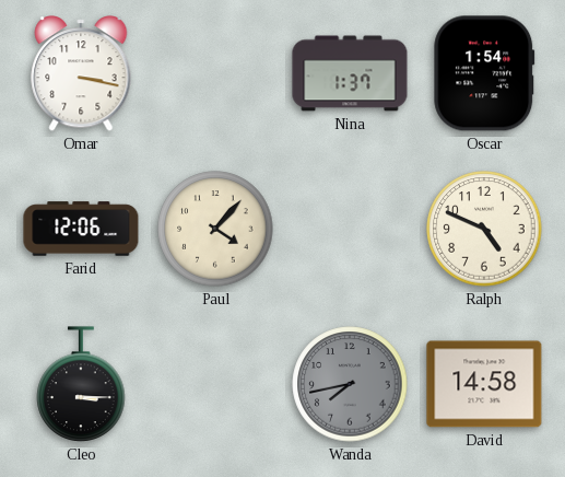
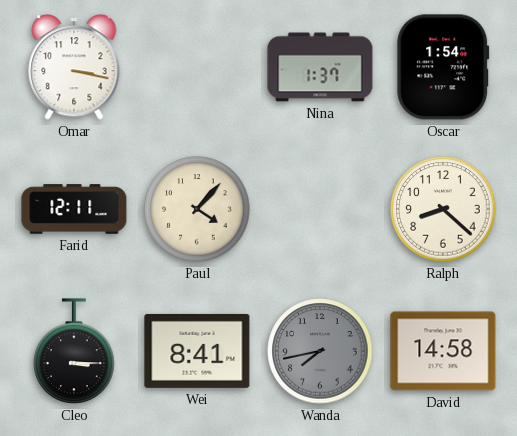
Farid: 12:06 -> 12:11 (74, 209)
Ralph: 4:49 -> 8:22 (443, 209)
Wei: none -> 8:41 (197, 351)
